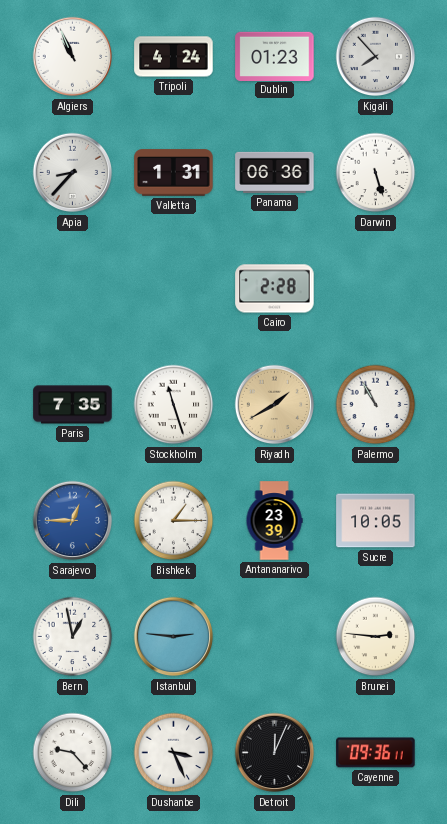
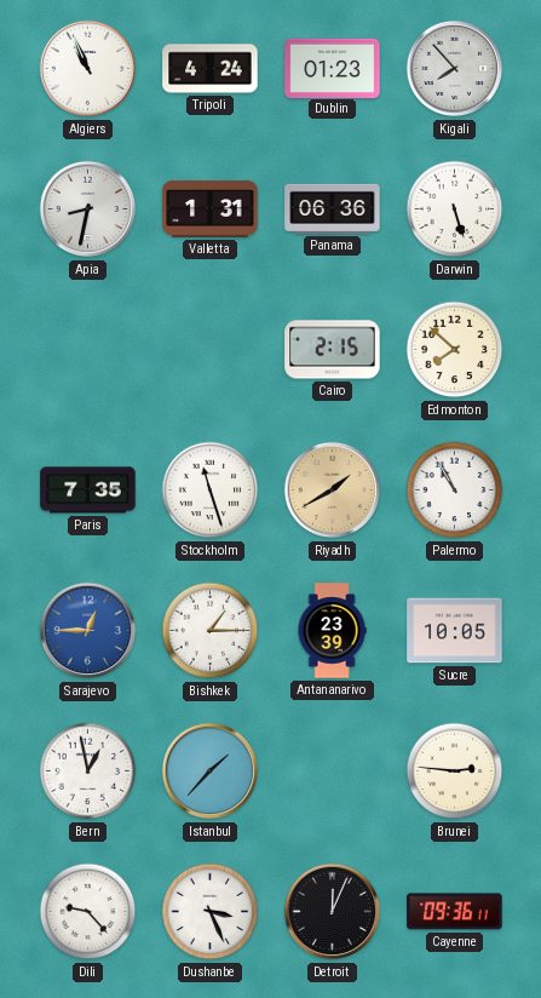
Apia: 8:37 -> 8:32 (88, 210)
Cairo: 2:28 -> 2:15 (333, 350)
Edmonton: none -> 7:52 (455, 350)
Istanbul: 2:46 -> 1:37 (211, 772)
